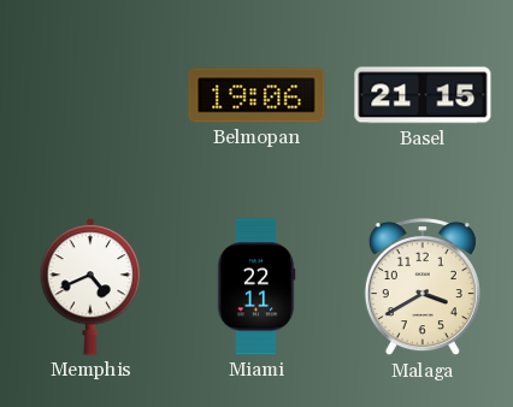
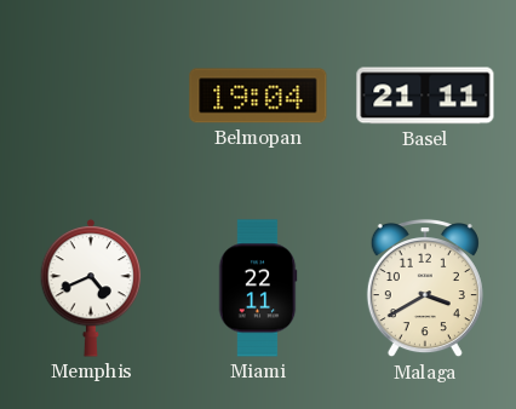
Belmopan: 19:06 -> 19:04 (258, 96)
Basel: 21:15 -> 21:11 (425, 96)
